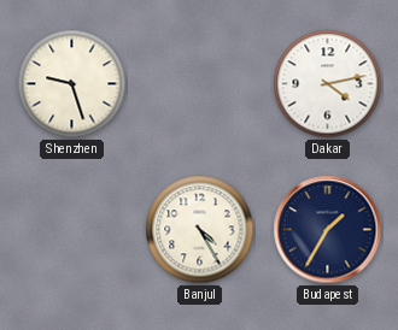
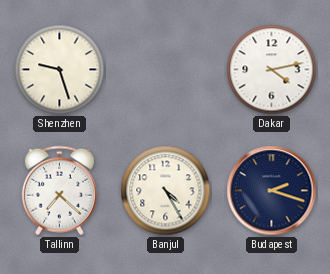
Tallinn: none -> 7:22 (59, 191)
Budapest: 1:35 -> 2:18 (272, 191)
